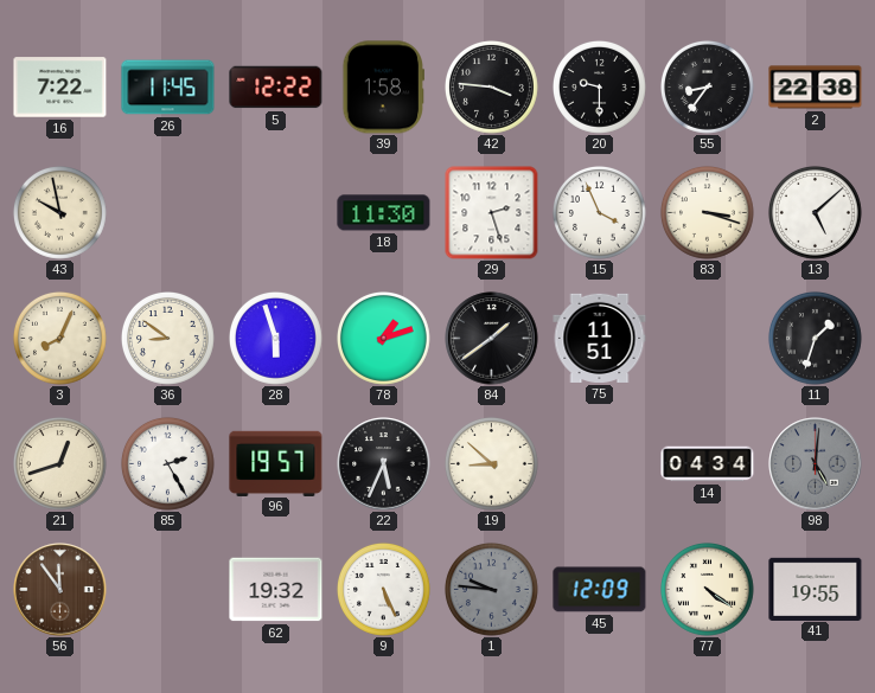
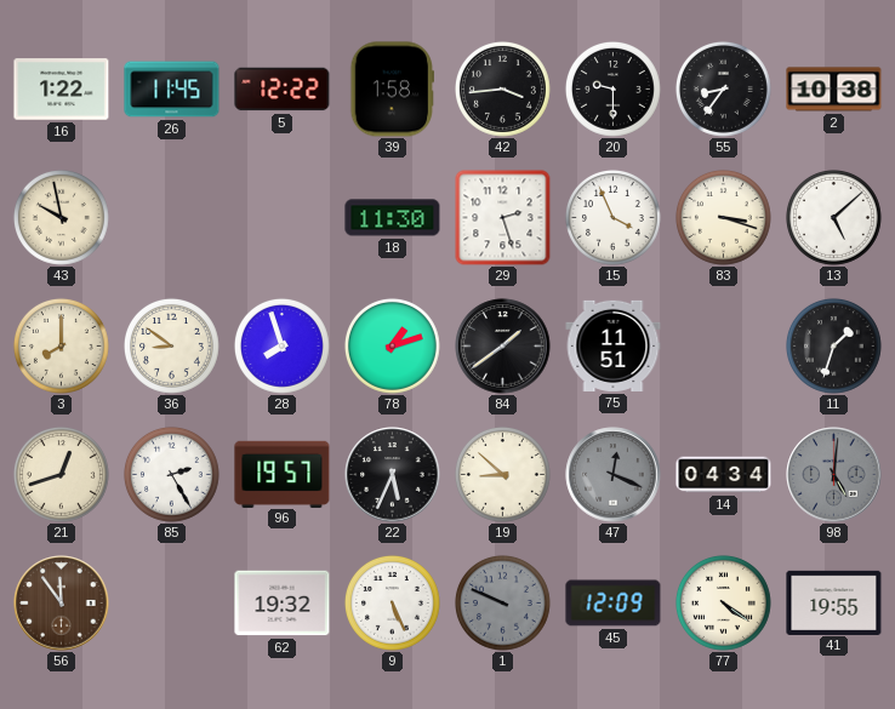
16: 7:22 -> 1:22 (62, 90)
42: 3:46 -> 3:44 (502, 88)
2: 22:38 -> 10:38 (834, 90)
3: 8:04 -> 8:00 (61, 345)
28: 5:57 -> 7:57 (281, 345)
47: none -> 12:19 (614, 475)
1: 9:46 -> 9:49 (502, 602)
